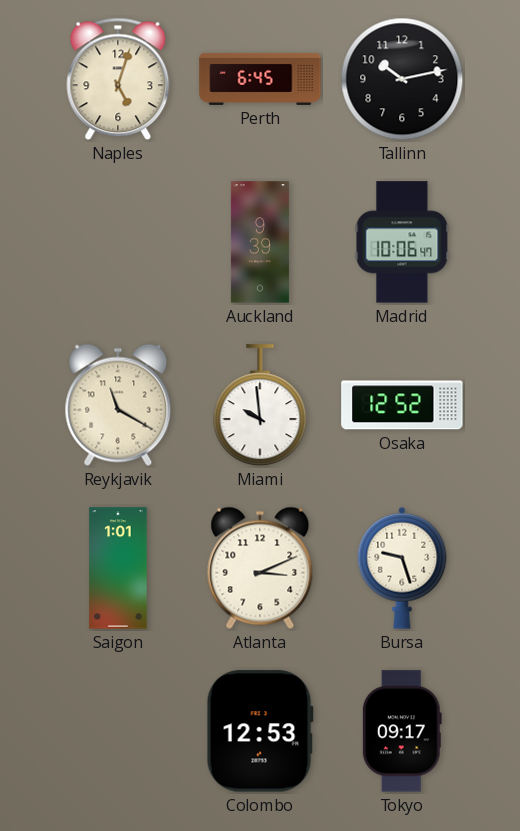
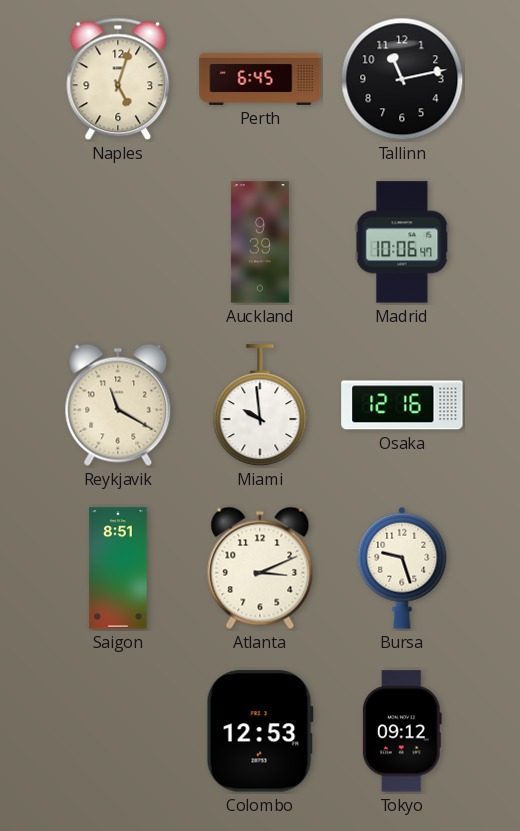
Tallinn: 10:13 -> 11:13 (402, 79)
Osaka: 12:52 -> 12:16 (402, 405)
Saigon: 1:01 -> 8:51 (118, 568)
Tokyo: 09:17 -> 09:12 (402, 731)
